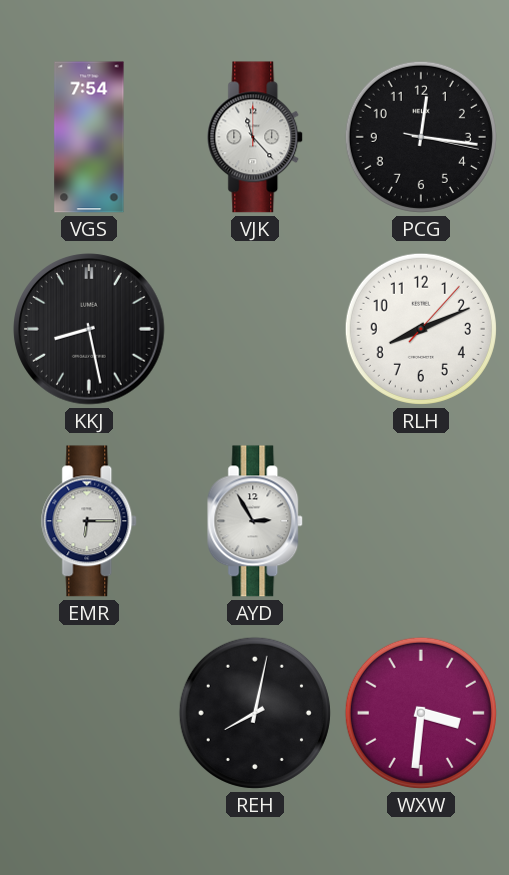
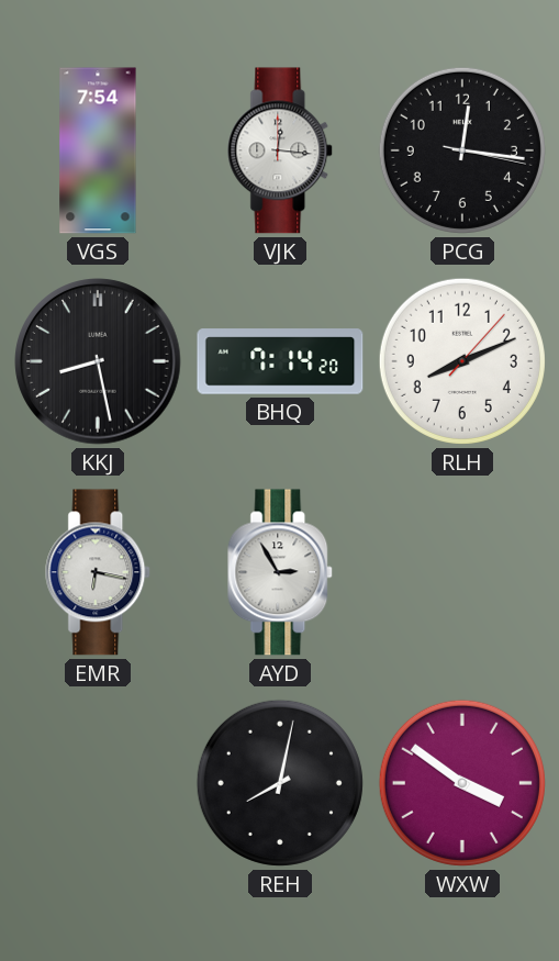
VJK: 11:23 -> 12:16 (281, 150)
BHQ: none -> 7:14 (280, 361)
EMR: 6:15 -> 6:17 (99, 572)
WXW: 3:31 -> 3:51 (462, 783)
